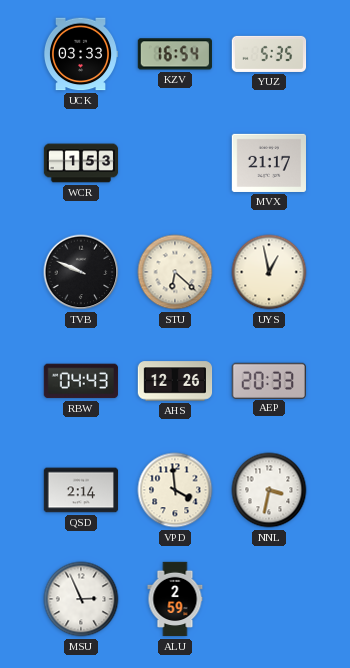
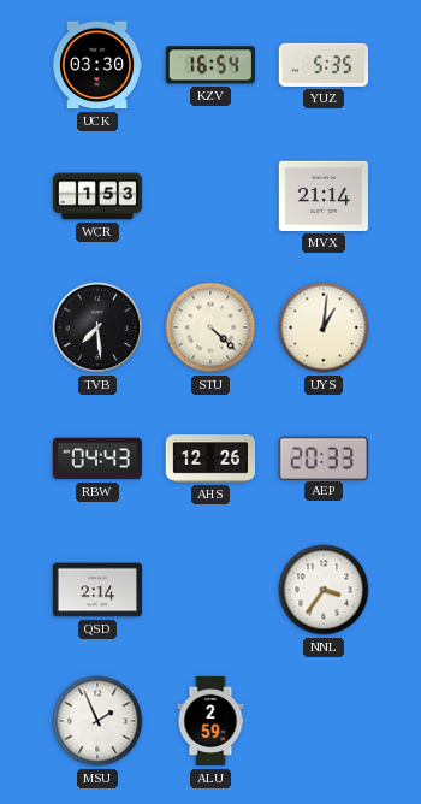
UCK: 03:33 -> 03:30 (97, 65)
MVX: 21:17 -> 21:14 (322, 196)
TVB: 9:49 -> 7:29 (97, 327)
STU: 6:22 -> 4:22 (210, 327)
UYS: 12:58 -> 1:01 (324, 327)
VPD: 3:59 -> none (175, 490)
NNL: 3:32 -> 3:36 (324, 590)
MSU: 2:56 -> 1:56 (97, 721)
